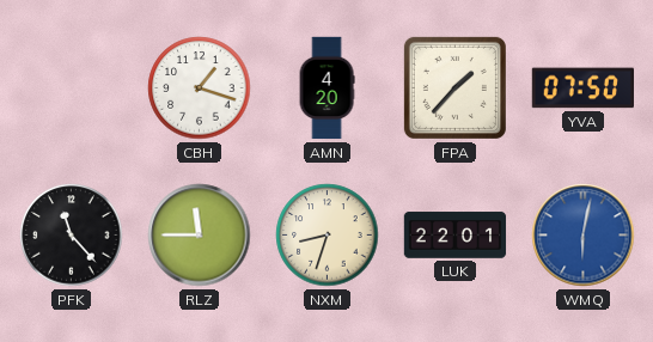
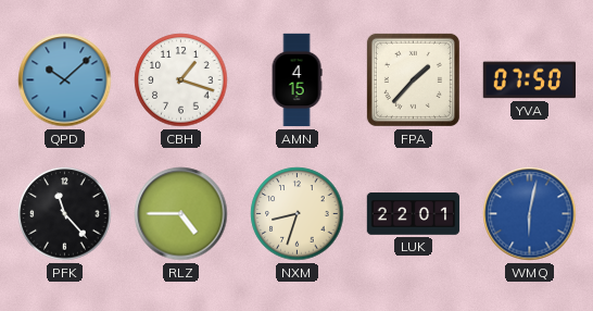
QPD: none -> 10:08 (65, 80)
AMN: 4:20 -> 4:15 (296, 80)
RLZ: 11:45 -> 4:45 (181, 214)
